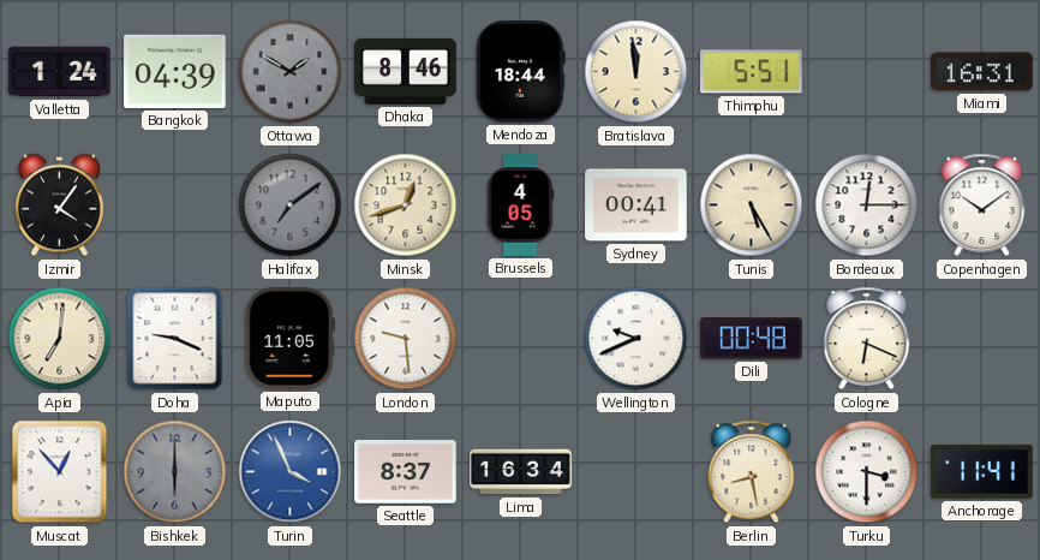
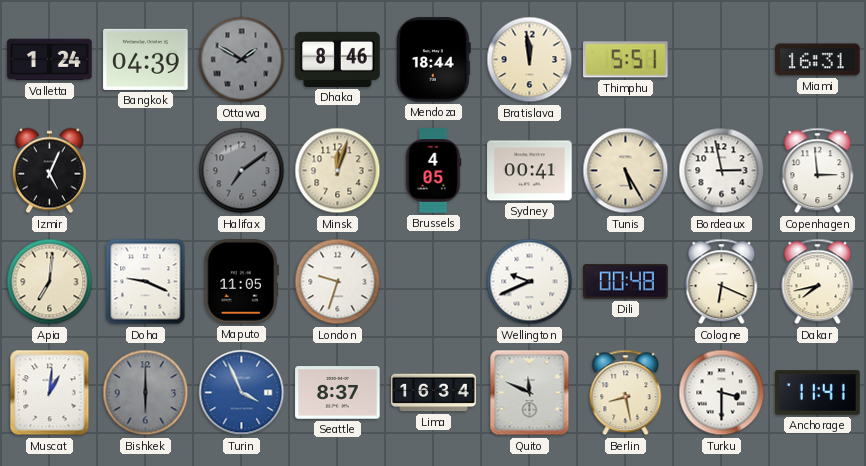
Izmir: 4:06 -> 5:04 (49, 171)
Minsk: 12:42 -> 12:03 (338, 171)
Bordeaux: 12:15 -> 2:58 (722, 171)
Copenhagen: 10:09 -> 2:59 (818, 171)
London: 9:29 -> 9:33 (338, 282)
Dakar: none -> 7:43 (818, 282)
Muscat: 12:53 -> 1:01 (50, 393)
Quito: none -> 11:49 (530, 393)
